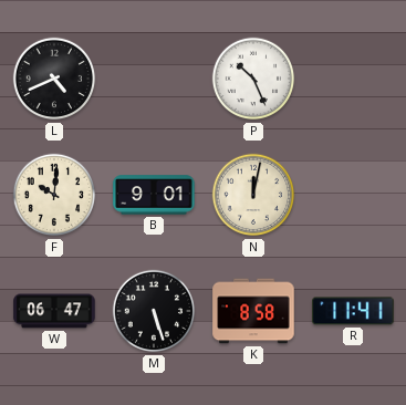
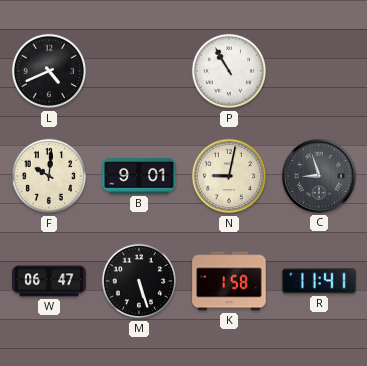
P: 10:26 -> 10:55 (229, 71)
N: 12:02 -> 9:02 (229, 176)
C: none -> 8:57 (320, 177)
K: 8:58 -> 1:58 (229, 281)
